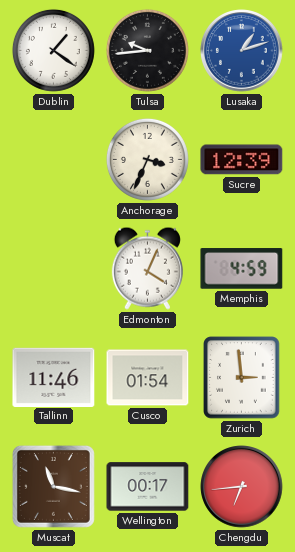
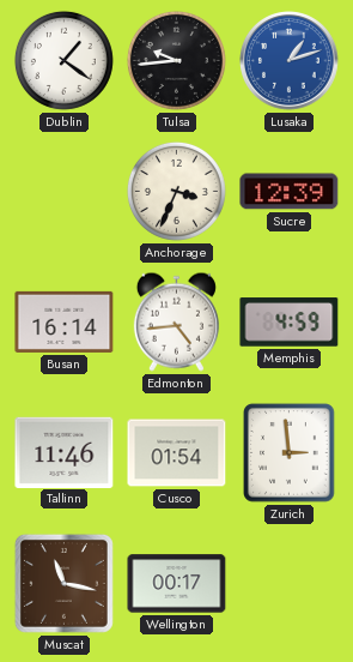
Busan: none -> 16:14 (65, 321)
Edmonton: 4:04 -> 4:44 (176, 321)
Chengdu: 6:44 -> none (242, 487)
